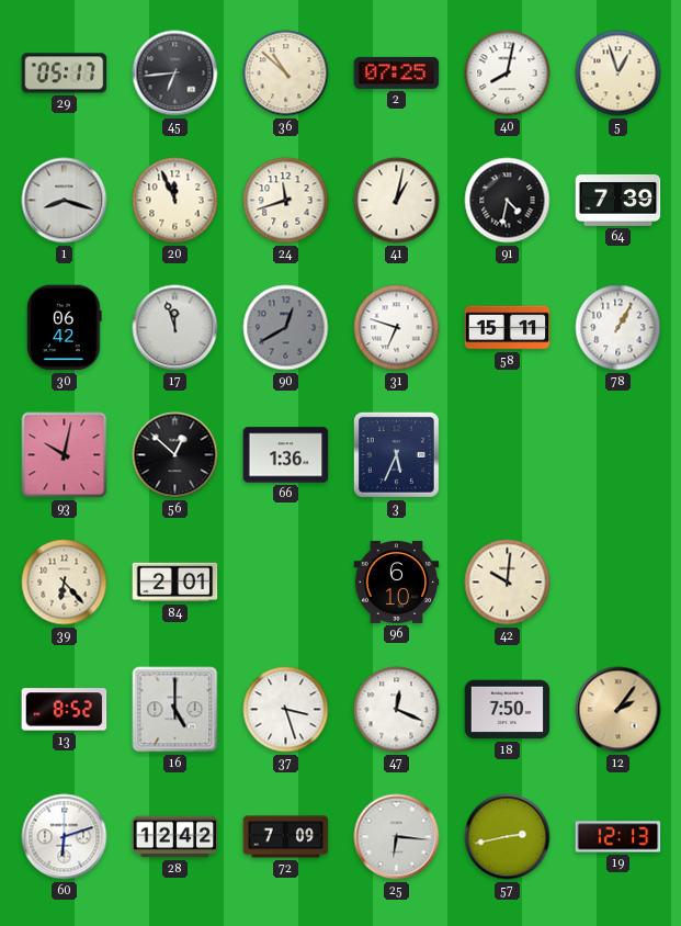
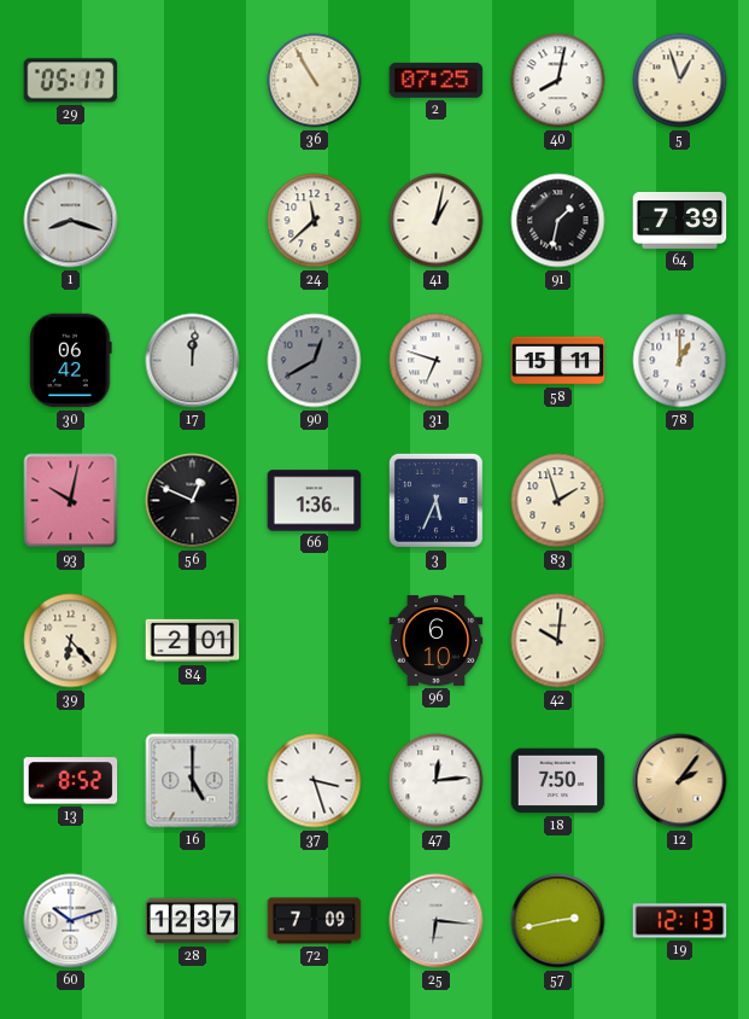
45: 6:44 -> none (175, 74)
36: 10:52 -> 10:55 (315, 81)
20: 11:56 -> none (175, 201)
24: 11:42 -> 11:38 (315, 221)
91: 4:32 -> 1:32 (558, 221)
17: 11:57 -> 12:01 (193, 361)
78: 1:05 -> 1:00 (680, 361)
56: 12:52 -> 12:49 (193, 501)
83: none -> 1:57 (558, 501)
47: 12:19 -> 12:14 (437, 781)
60: 6:12 -> 10:12 (71, 921)
28: 12:42 -> 12:37 (193, 921)
